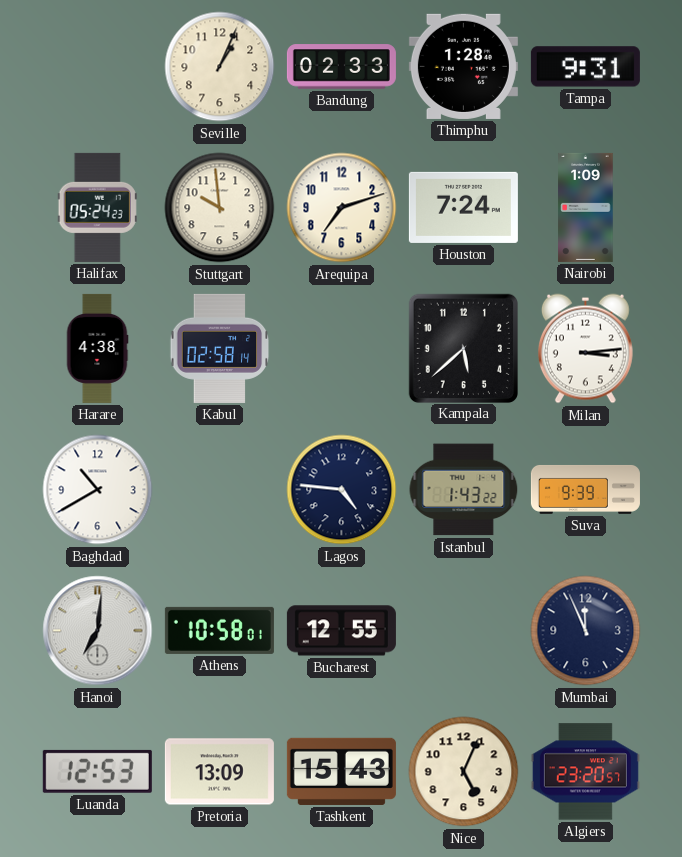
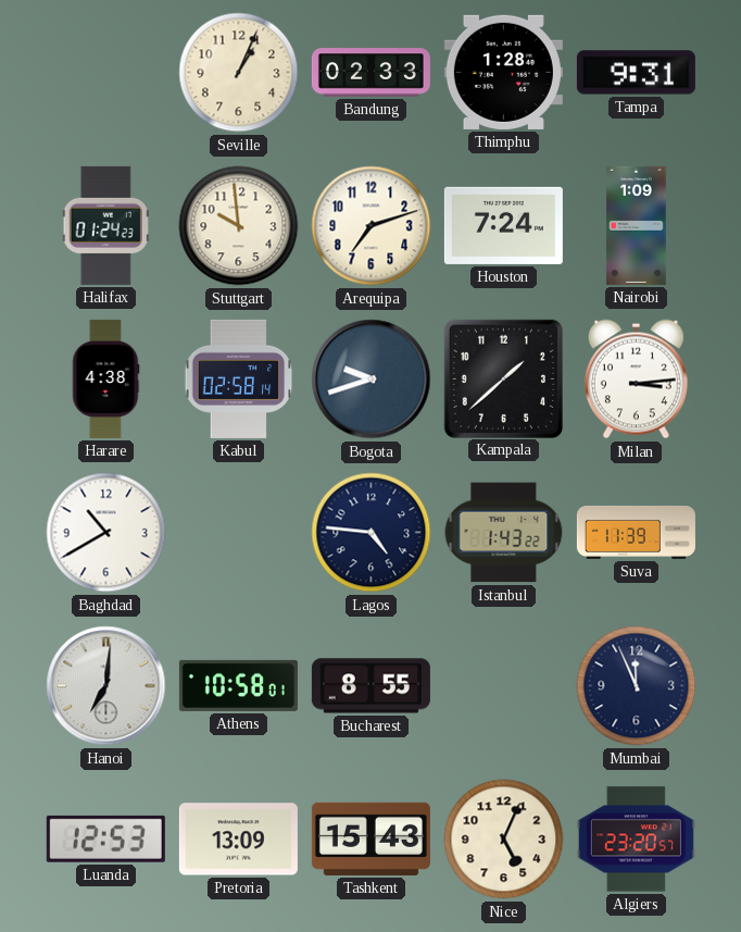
Halifax: 05:24 -> 01:24 (105, 225)
Bogota: none -> 9:42 (372, 380)
Kampala: 5:38 -> 1:38 (503, 378)
Suva: 9:39 -> 11:39 (636, 532)
Bucharest: 12:55 -> 8:55 (370, 686)
